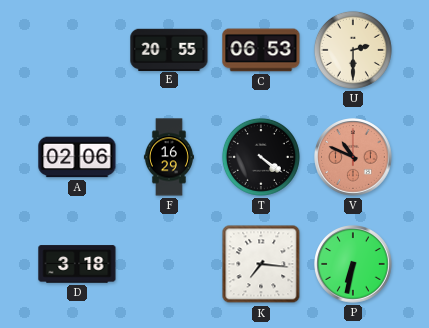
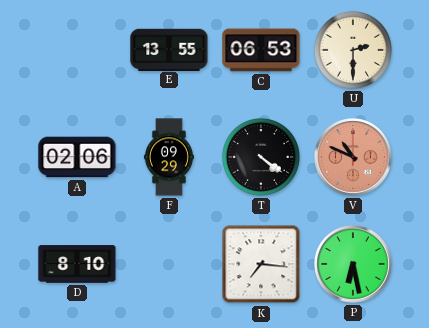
E: 20:55 -> 13:55 (169, 49)
F: 16:29 -> 09:29 (169, 157)
D: 3:18 -> 8:10 (77, 264)
P: 6:32 -> 6:28 (353, 264)
